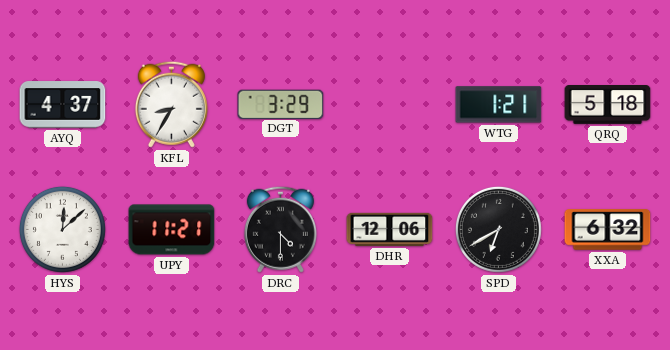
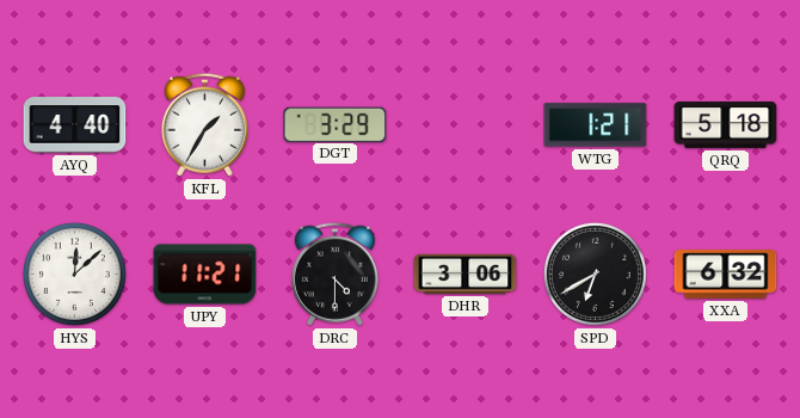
AYQ: 4:37 -> 4:40 (75, 125)
KFL: 8:35 -> 1:35 (204, 124)
DHR: 12:06 -> 3:06 (466, 273)
